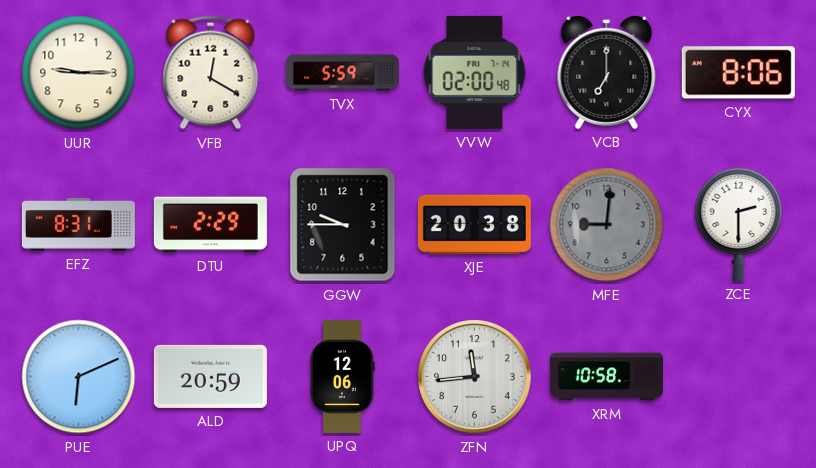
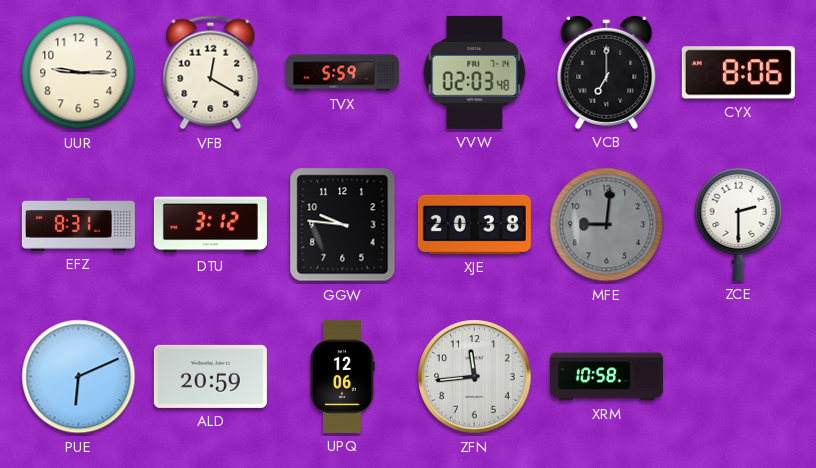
VVW: 02:00 -> 02:03 (475, 72)
DTU: 2:29 -> 3:12 (210, 225)
GGW: 9:45 -> 9:46 (343, 225)
